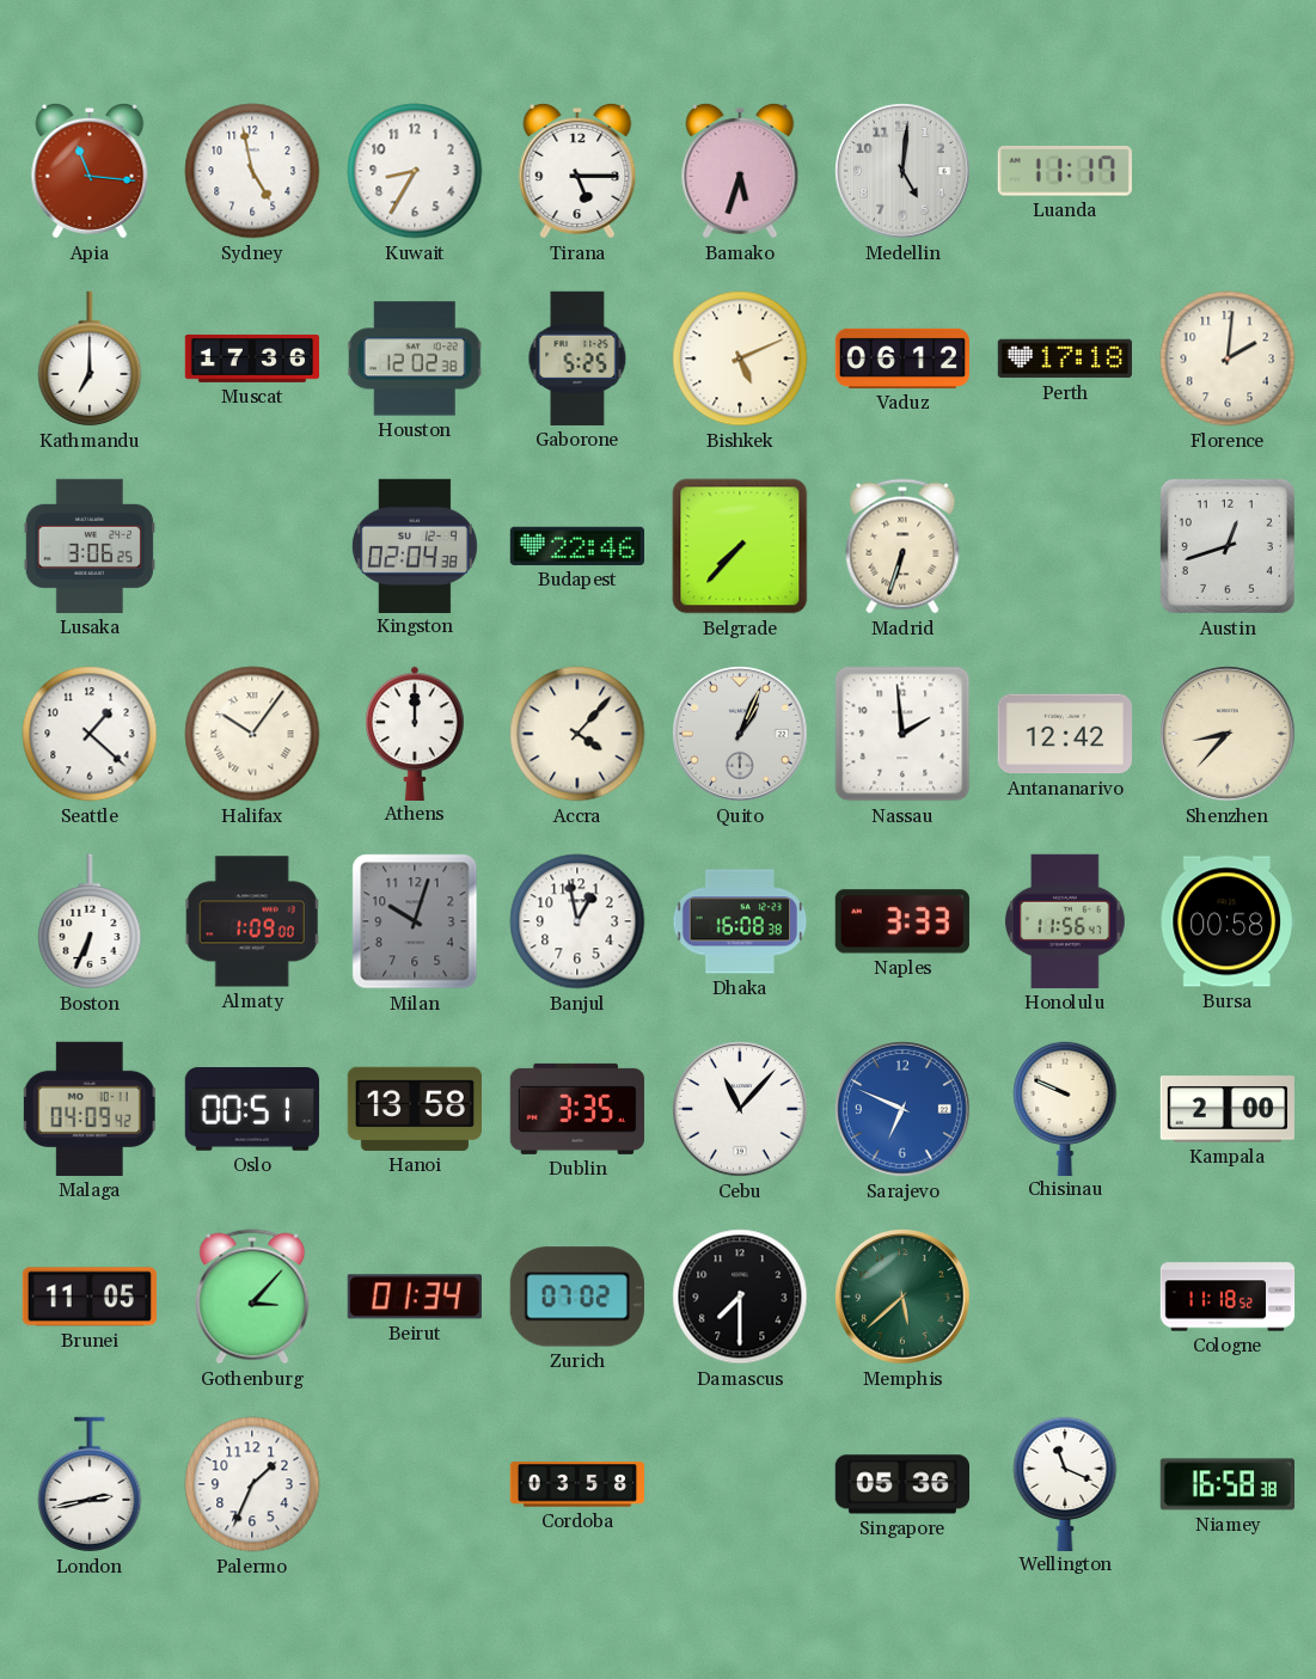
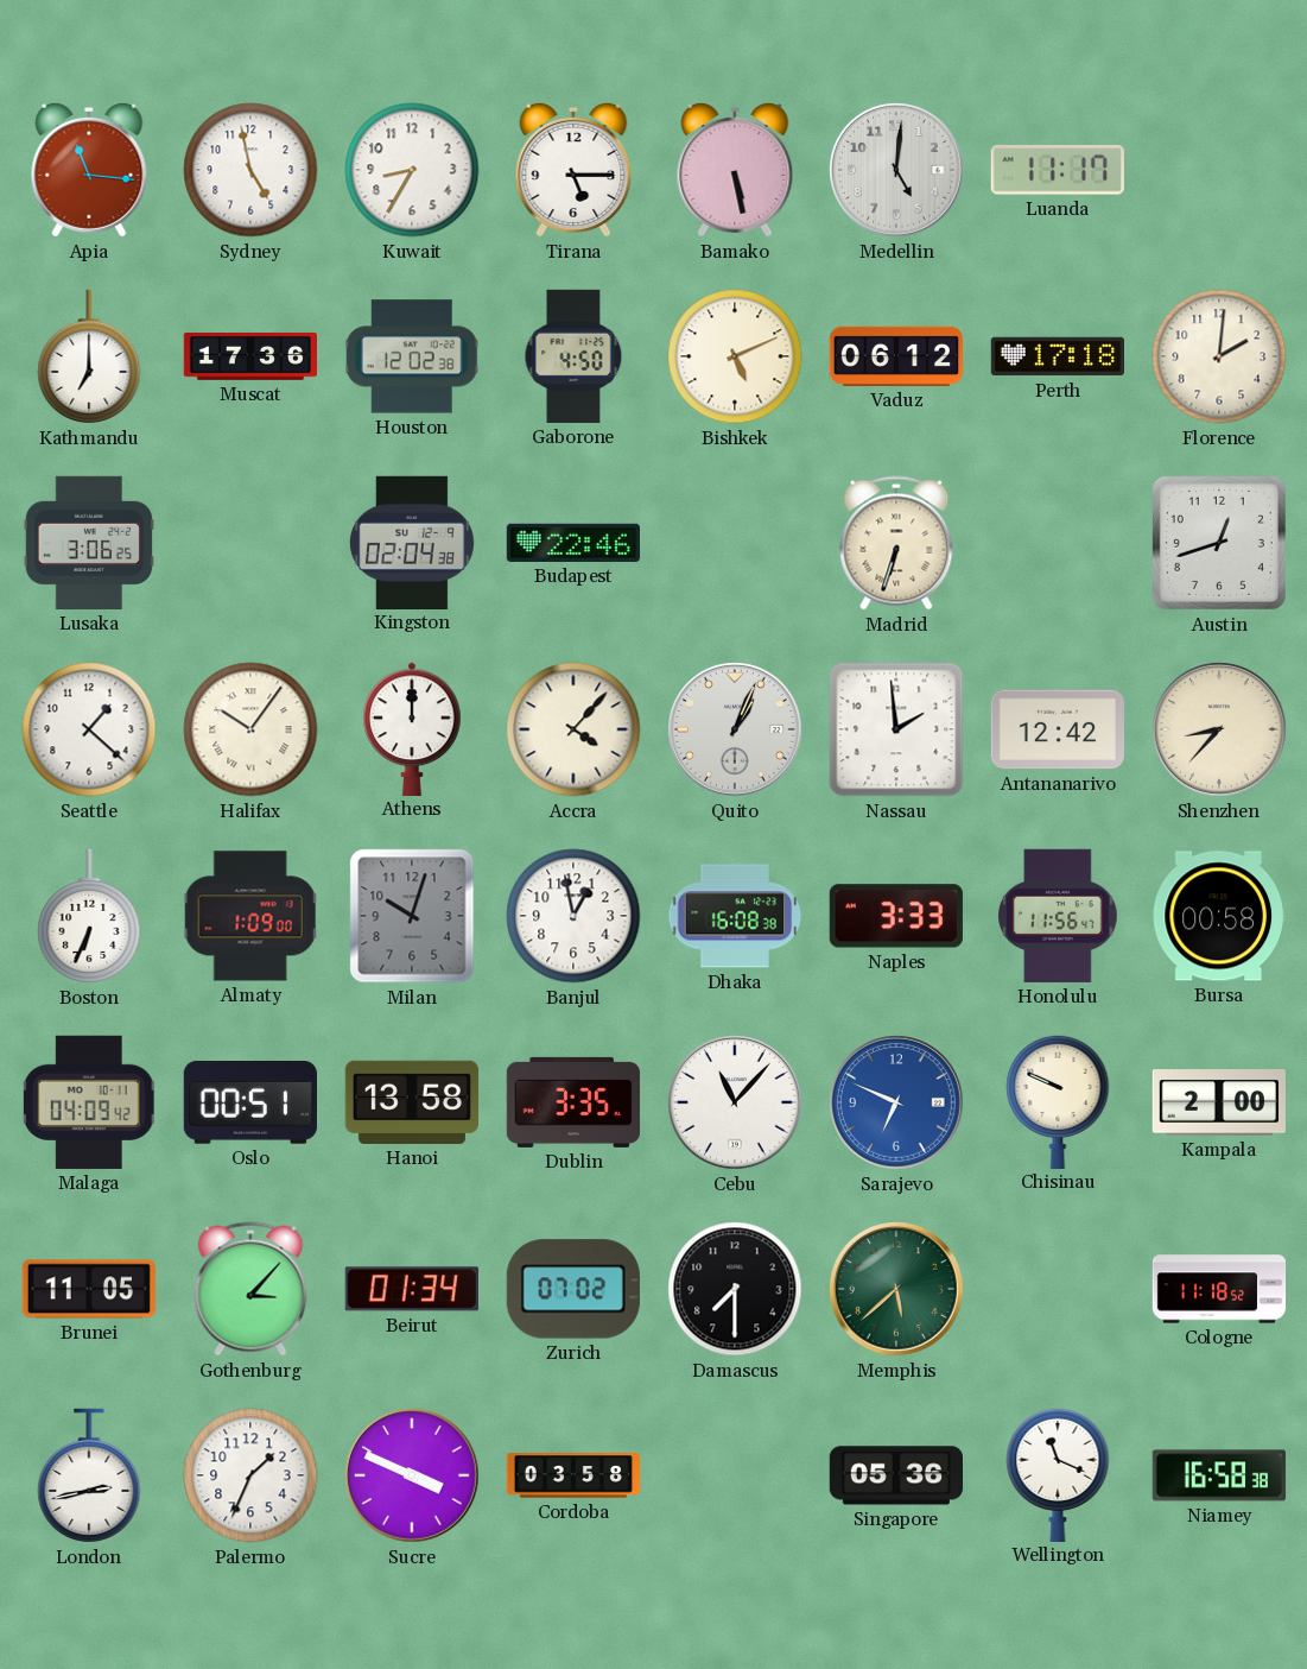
Bamako: 5:33 -> 5:28 (735, 170)
Gaborone: 5:25 -> 4:50 (573, 356)
Belgrade: 7:37 -> none (740, 546)
Sucre: none -> 3:49 (413, 1477)
